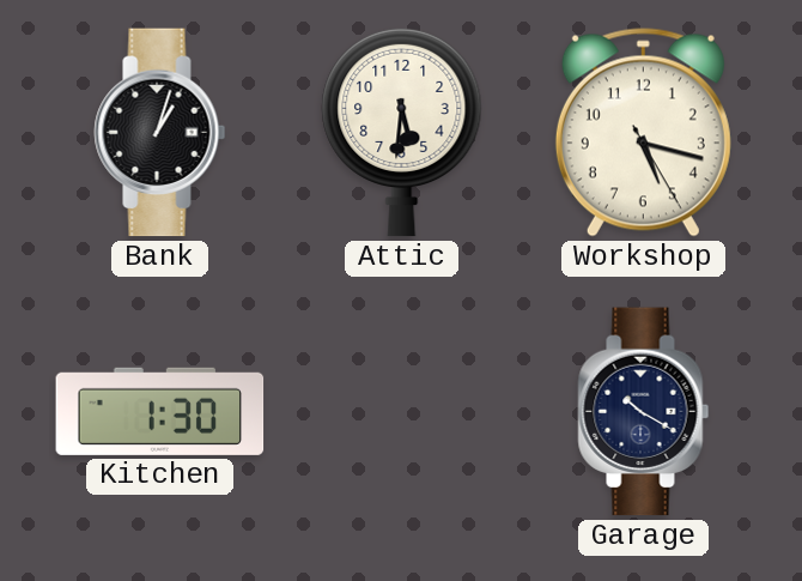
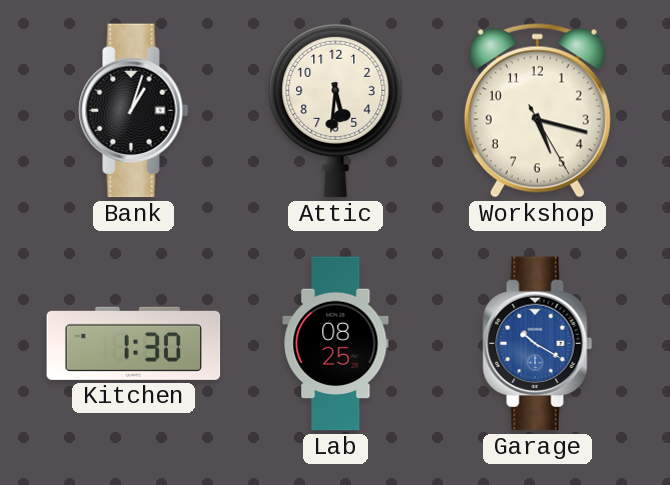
Lab: none -> 08:25 (336, 344)
Garage dial: navy -> blue (538, 344)
